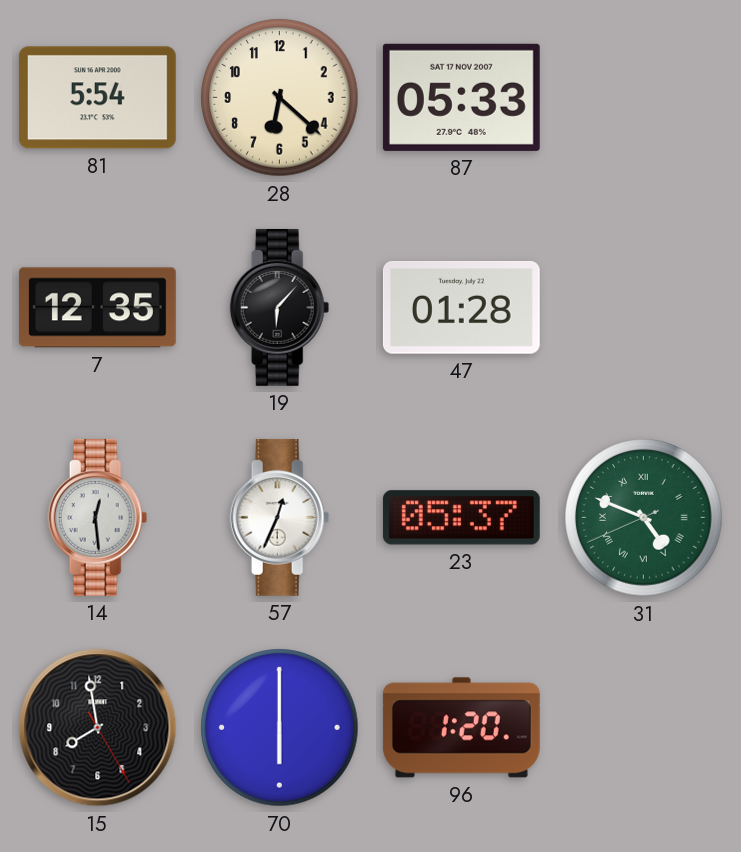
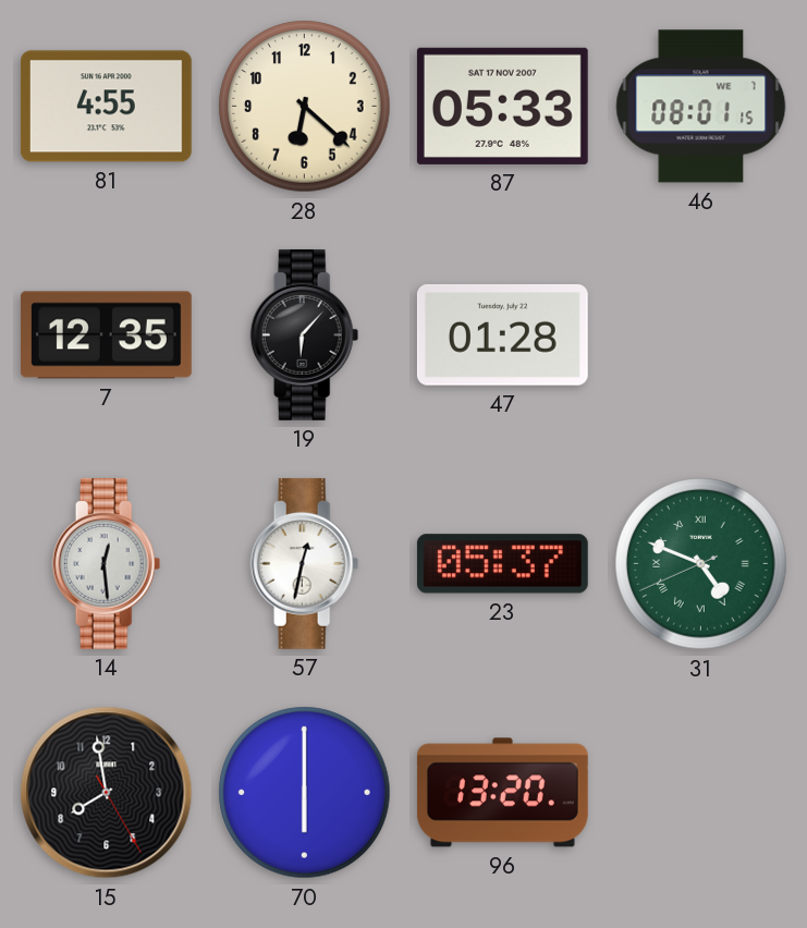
81: 5:54 -> 4:55 (106, 107)
46: none -> 08:01 (701, 107)
57: 12:34 -> 12:32 (305, 563)
96: 1:20 -> 13:20 (502, 793)
